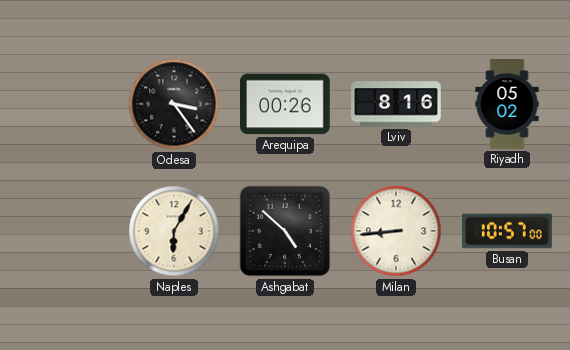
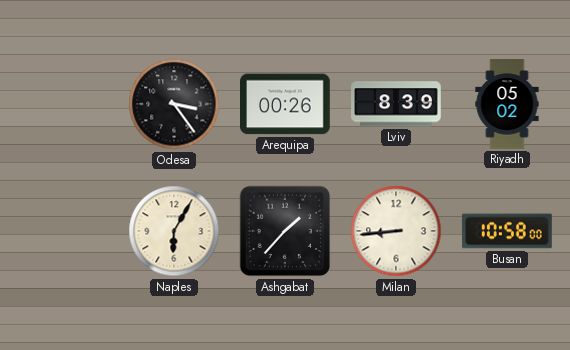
Lviv: 8:16 -> 8:39 (396, 104)
Ashgabat: 4:52 -> 1:37 (285, 231)
Busan: 10:57 -> 10:58 (508, 231)
